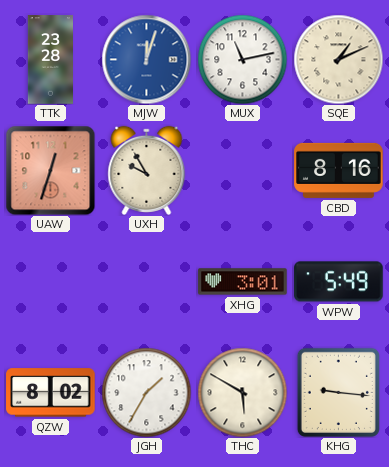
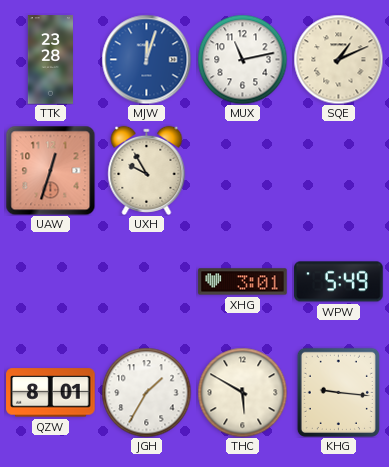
CBD: 8:16 -> none (339, 170)
QZW: 8:02 -> 8:01 (51, 393)
